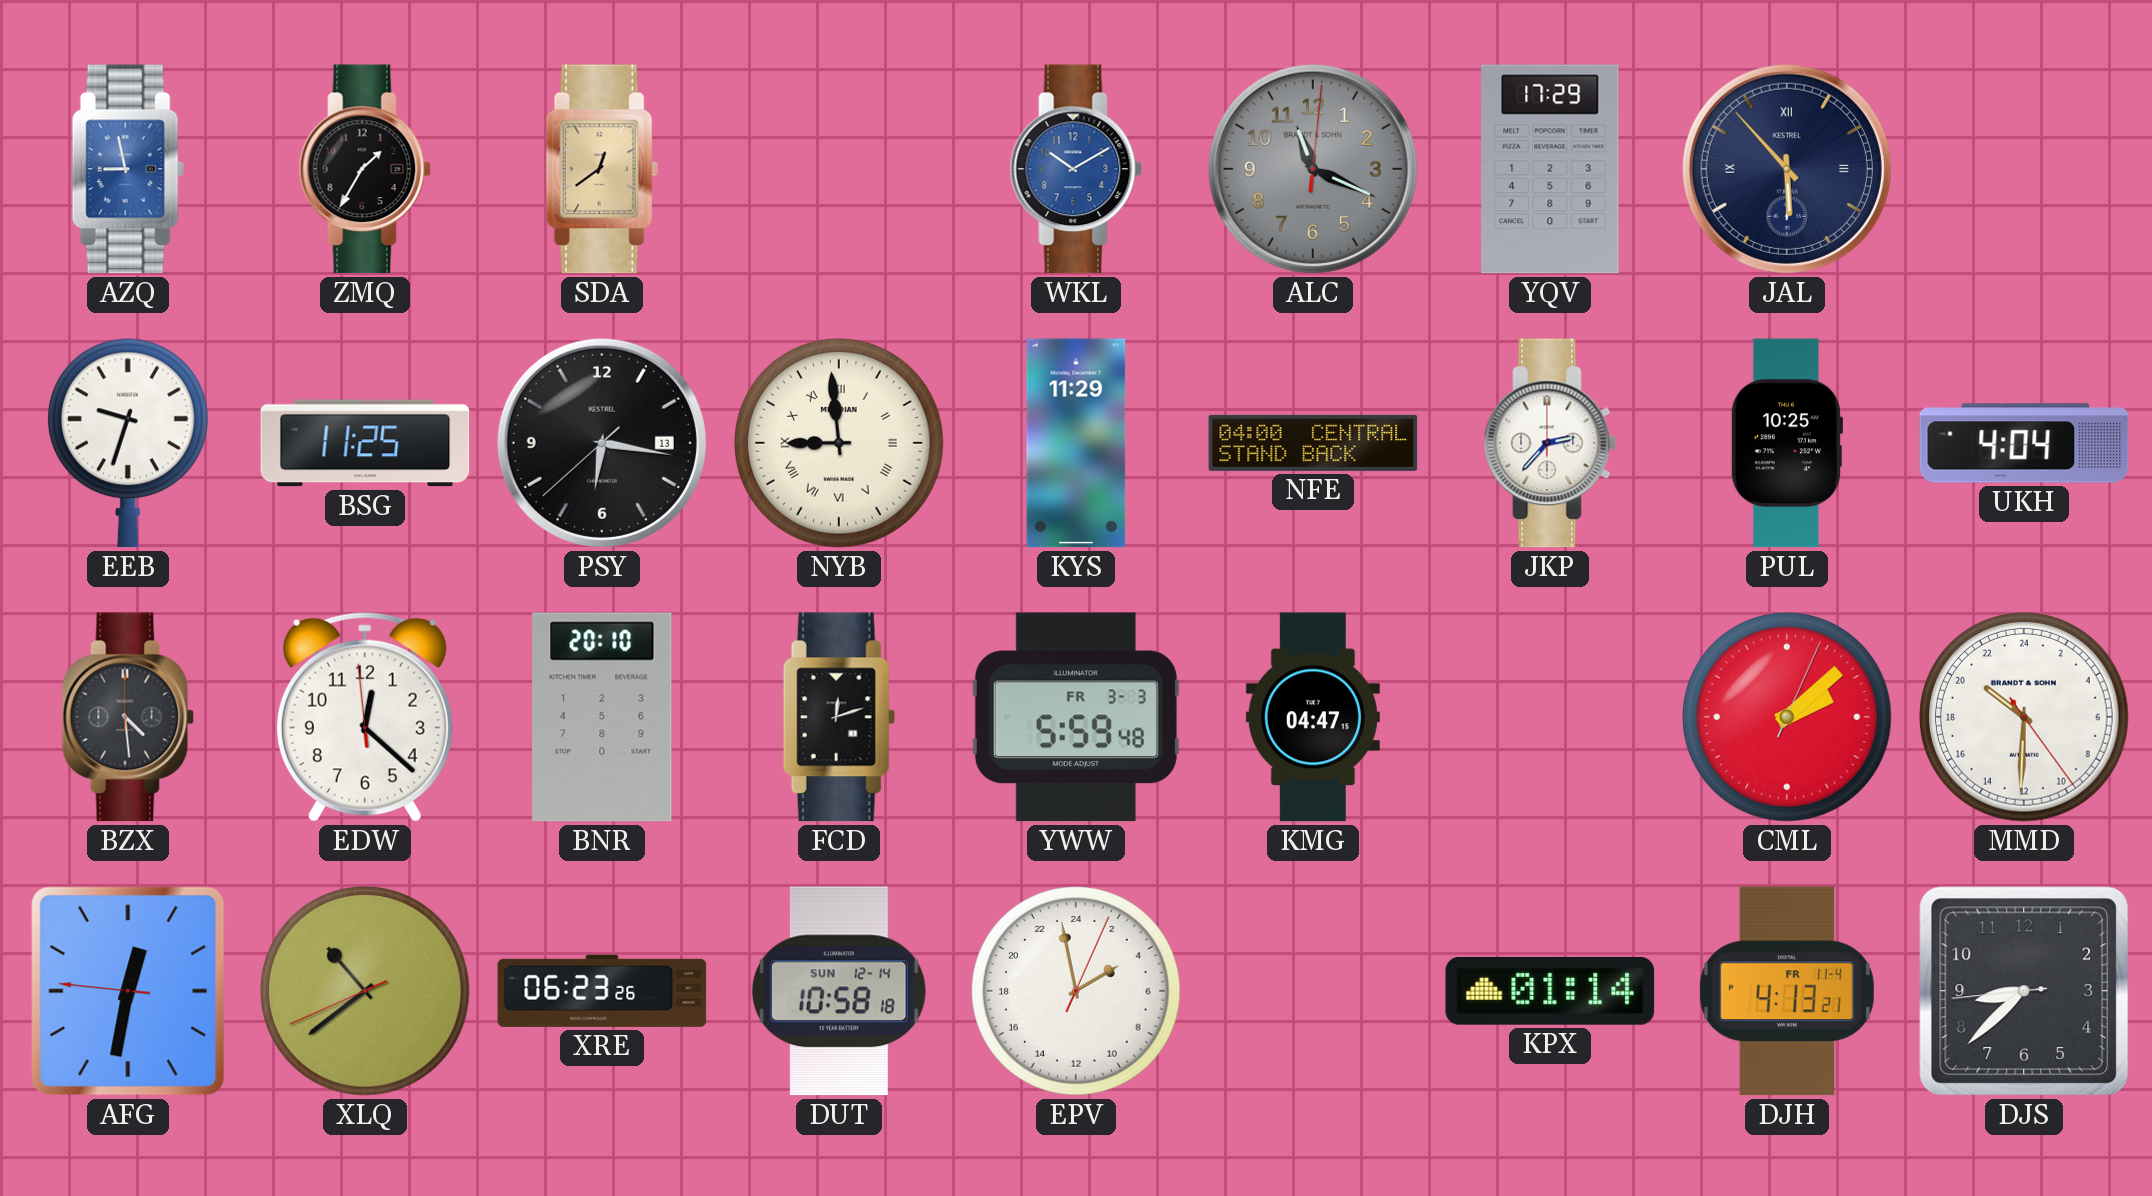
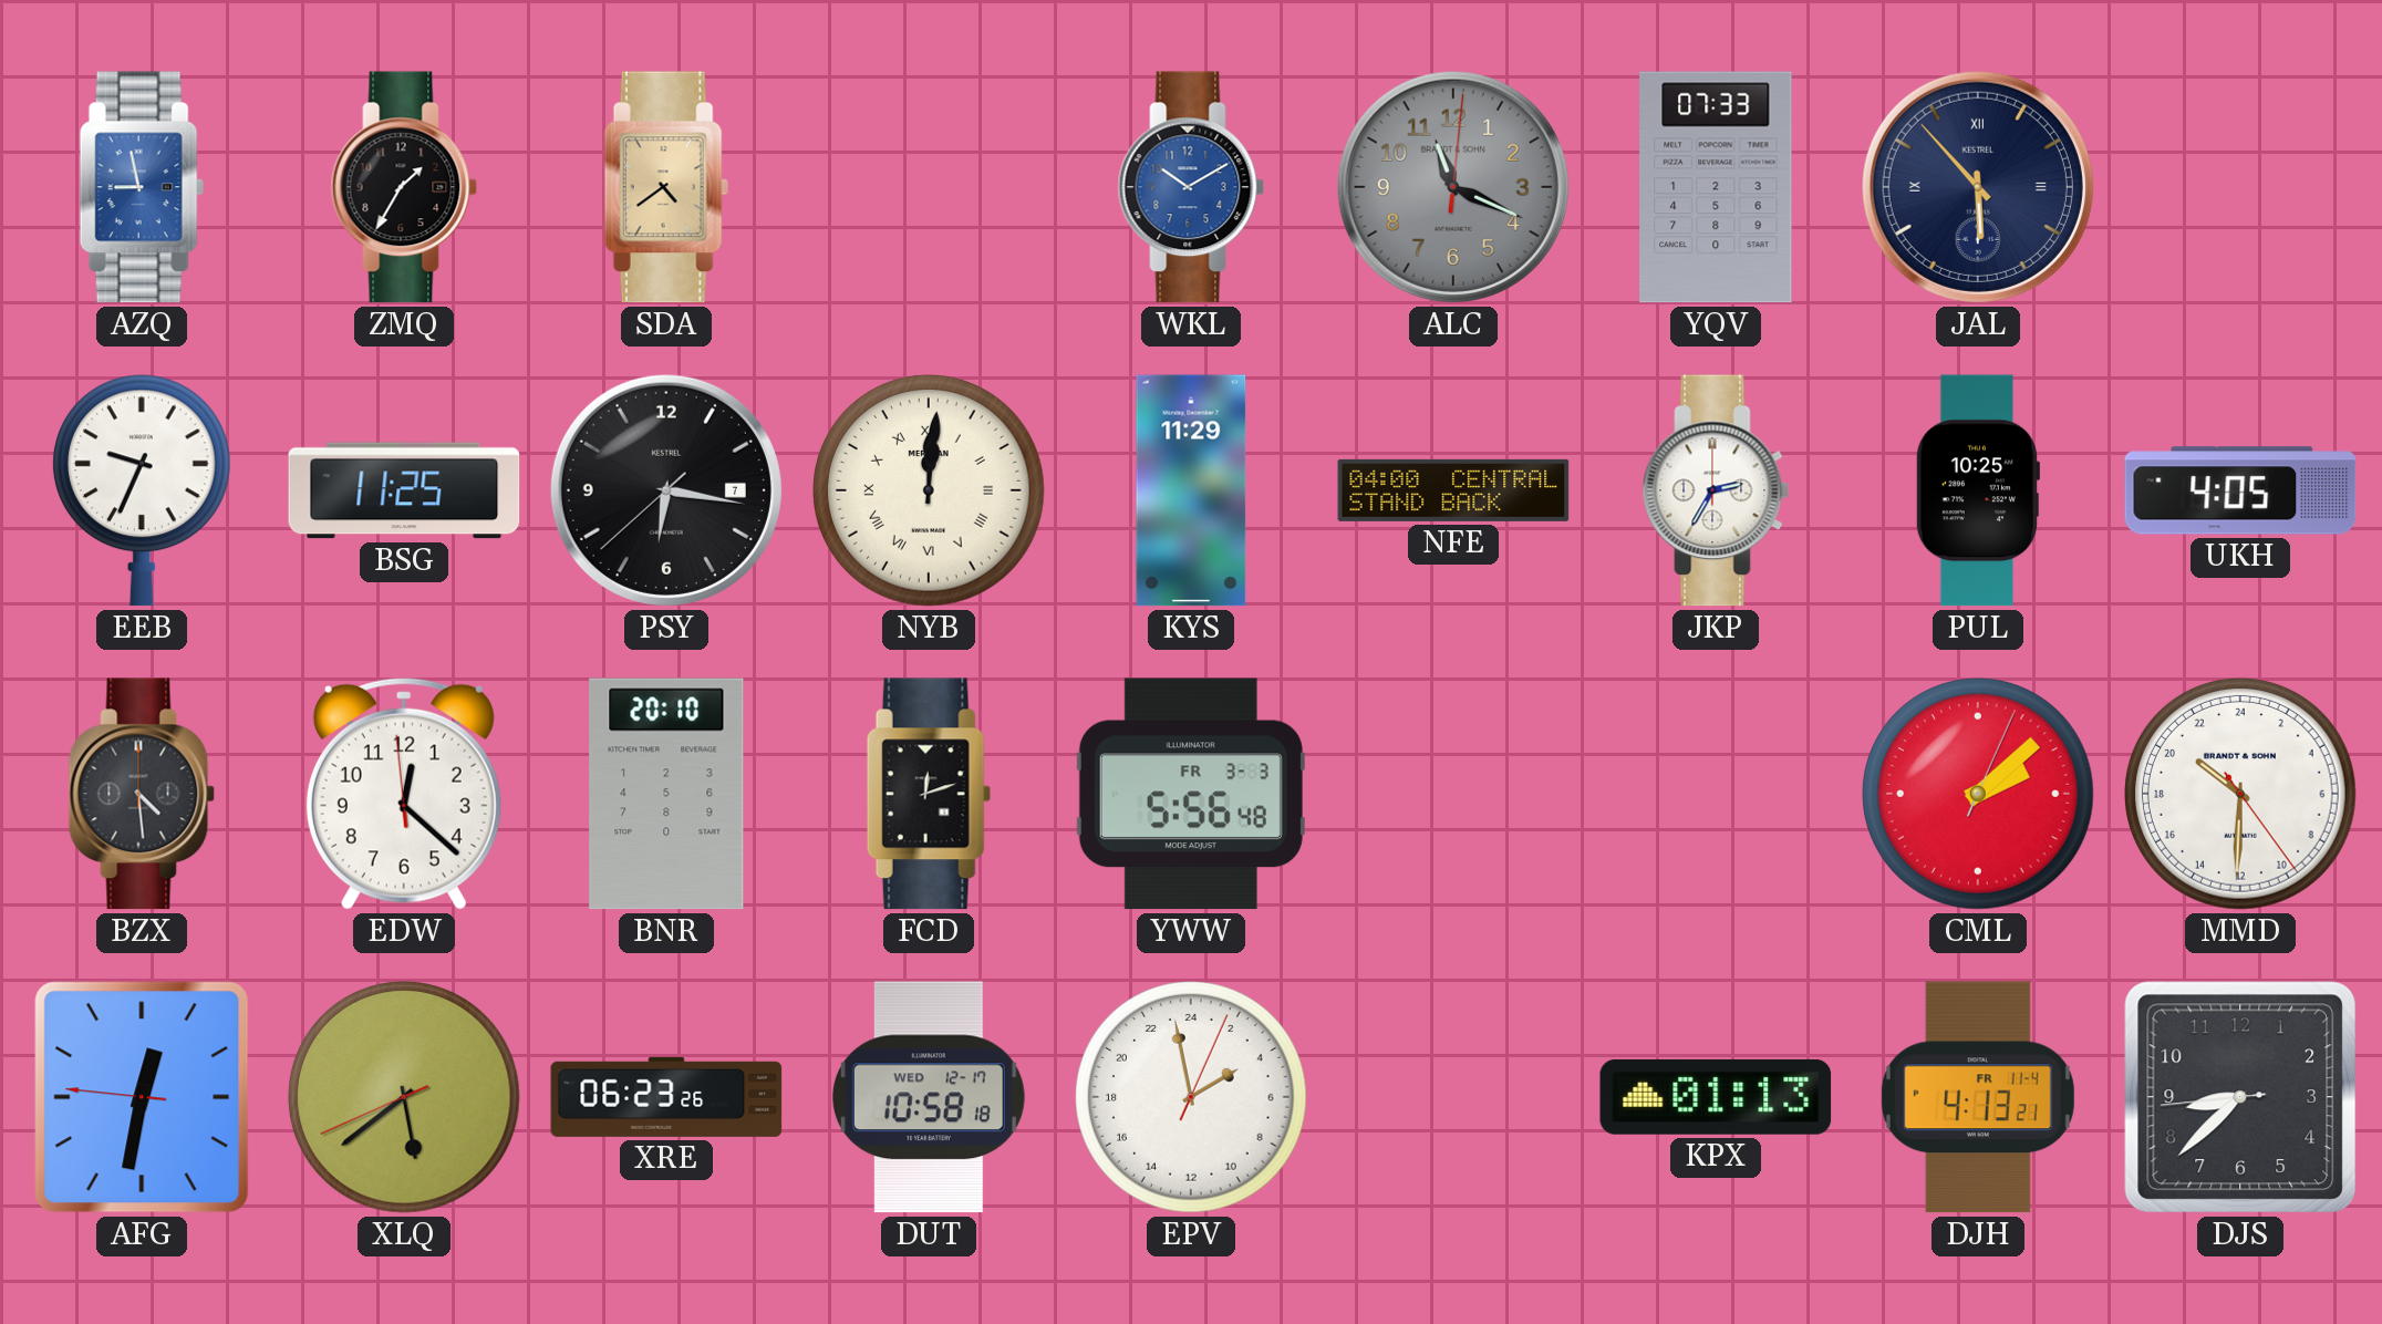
SDA: 12:39 -> 4:39 (666, 187)
YQV: 17:29 -> 07:33 (1716, 187)
EEB: 9:33 -> 9:34 (142, 490)
PSY date: 13 -> 7 (666, 490)
NYB: 8:59 -> 12:01 (930, 492)
JKP: 2:37 -> 2:35 (1716, 490)
UKH: 4:04 -> 4:05 (2240, 490)
YWW: 5:59 -> 5:56 (1191, 794)
KMG: 04:47 -> none (1313, 717)
XLQ: 10:38 -> 5:38 (405, 1098)
DUT date: SUN 12-14 -> WED 12-17 (929, 1097)
KPX: 01:14 -> 01:13 (1716, 1097)
